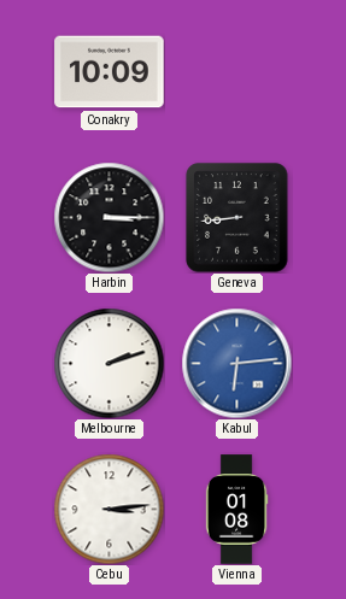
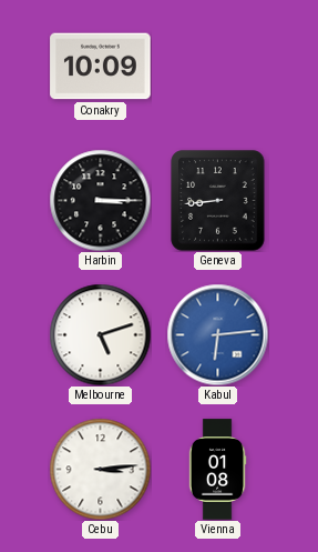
Melbourne: 2:12 -> 5:12 (100, 334)
